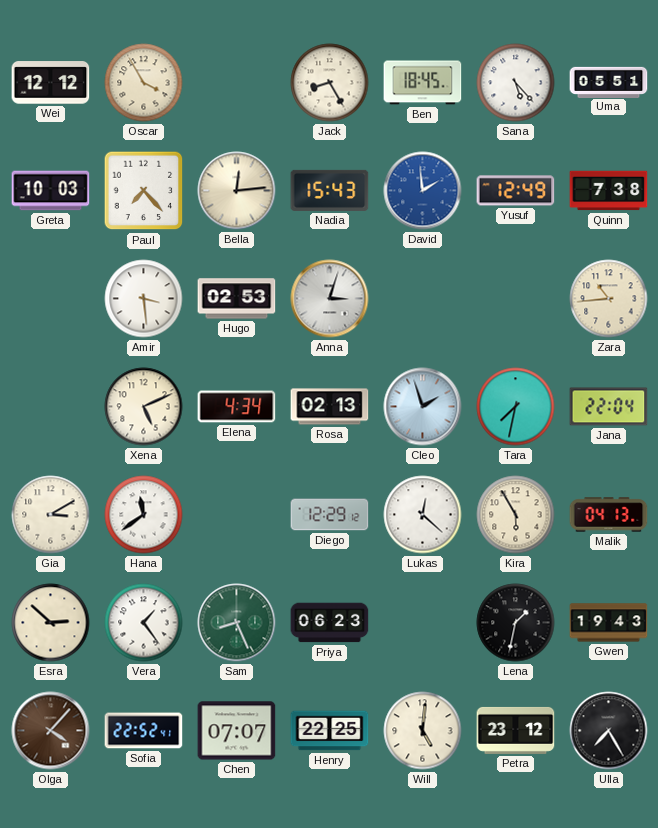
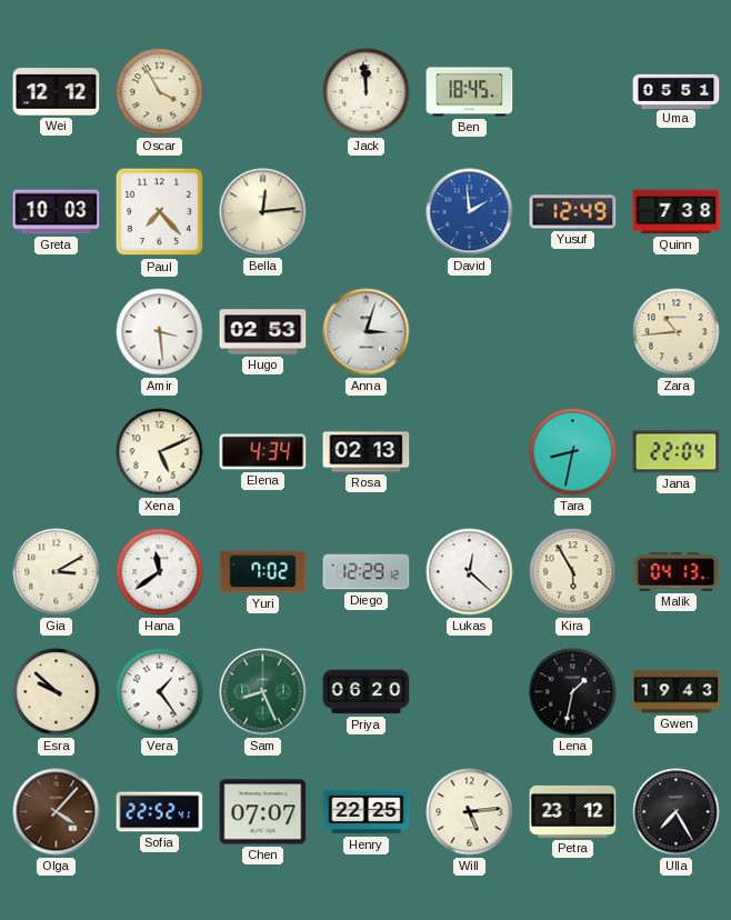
Jack: 8:25 -> 11:59 (367, 92)
Sana: 5:23 -> none (516, 83)
Nadia: 15:43 -> none (330, 190)
Cleo: 1:57 -> none (423, 407)
Tara: 7:32 -> 8:32 (573, 452)
Yuri: none -> 7:02 (263, 572)
Esra: 2:52 -> 9:52 (57, 692)
Priya: 06:23 -> 06:20 (367, 692)
Will: 5:01 -> 5:14 (470, 812)
